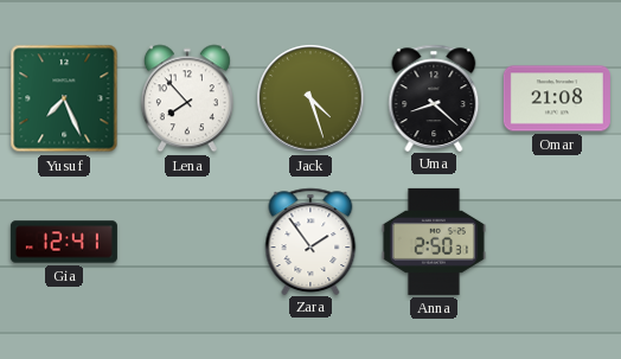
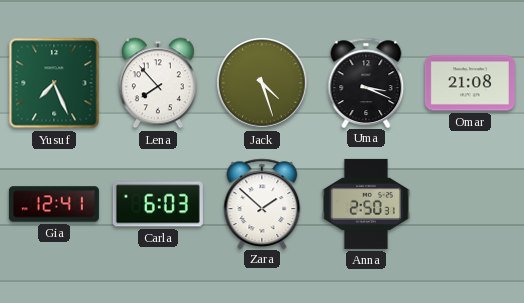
Uma: 8:22 -> 3:19 (366, 82)
Carla: none -> 6:03 (158, 204)
Zara: 1:54 -> 1:52 (262, 203)
